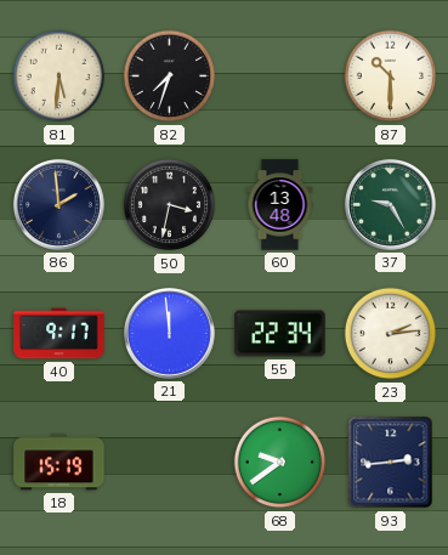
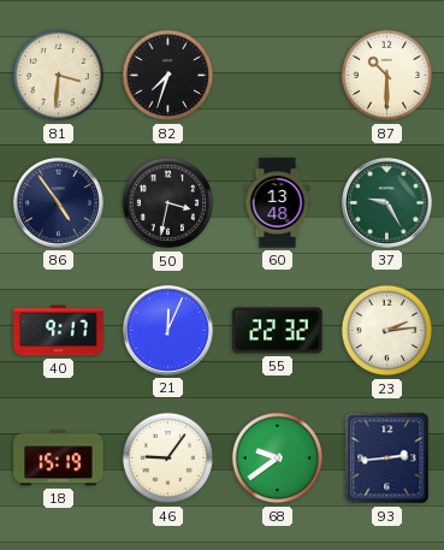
81: 5:31 -> 3:31 (59, 76)
86: 1:59 -> 4:54 (58, 202)
21: 11:59 -> 12:04 (167, 330)
55: 22:34 -> 22:32 (278, 331)
46: none -> 9:06 (168, 459)
